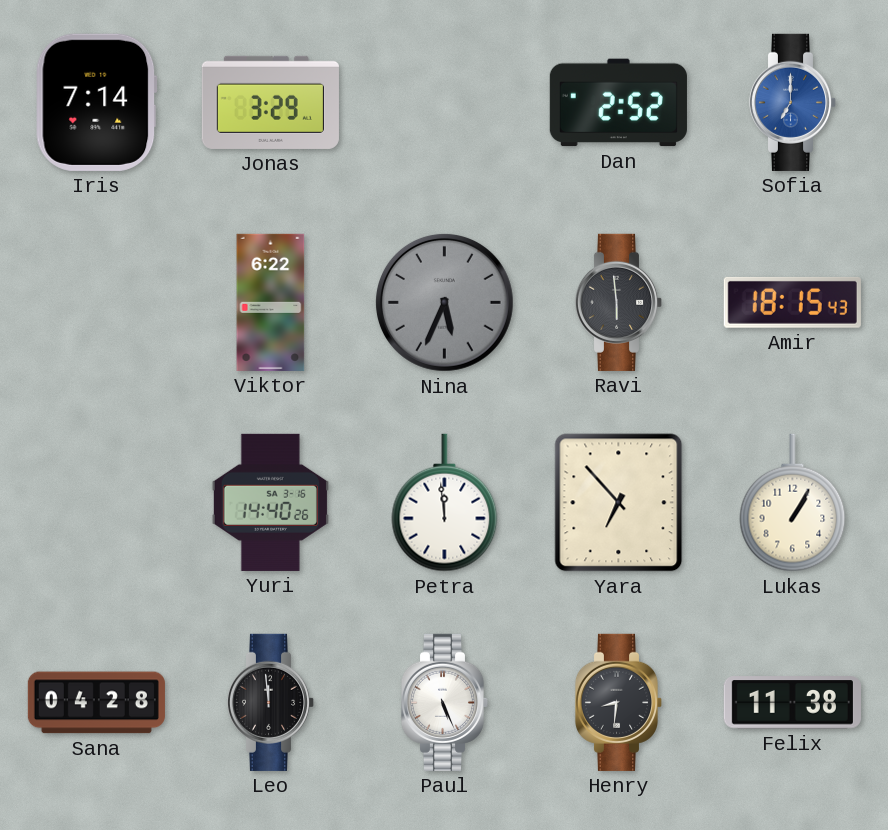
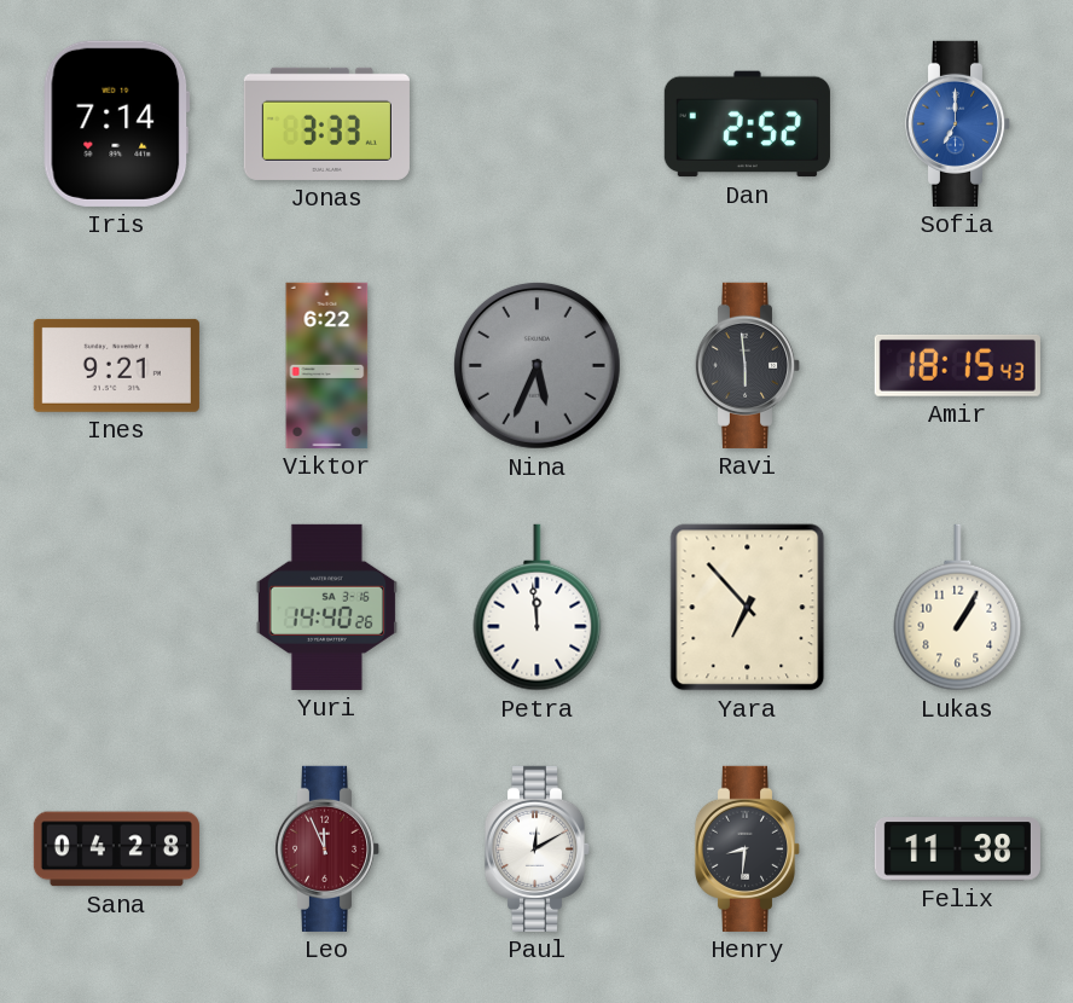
Jonas: 3:29 -> 3:33 (326, 123)
Ines: none -> 9:21 (116, 365)
Leo: 11:59 -> 11:56 (327, 848)
Leo dial: black -> burgundy (327, 848)
Paul: 5:26 -> 12:10 (538, 848)
